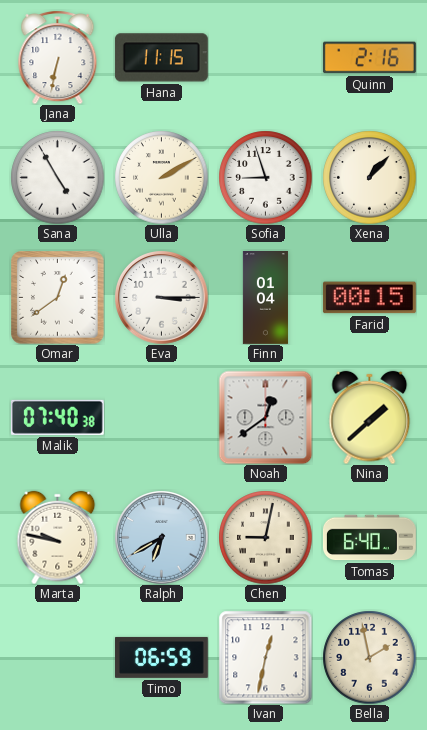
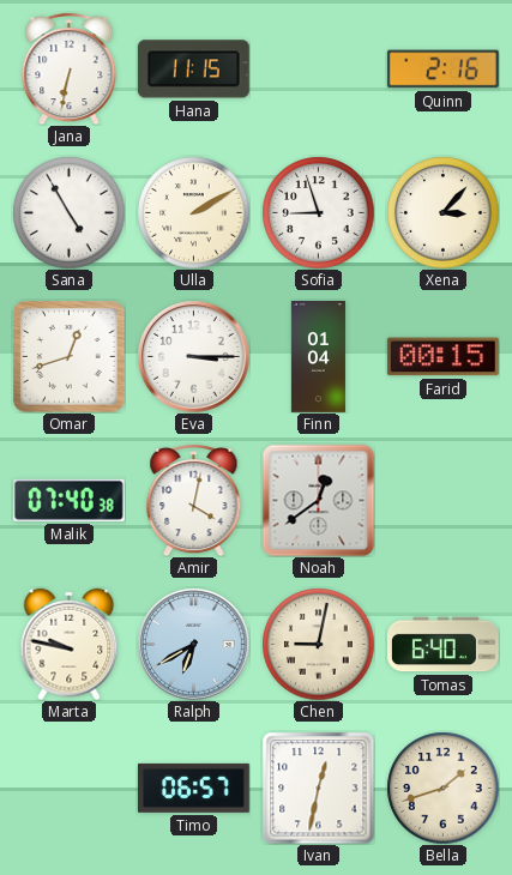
Xena: 1:07 -> 3:07 (442, 212)
Omar: 12:39 -> 12:42 (68, 356)
Amir: none -> 4:02 (194, 500)
Nina: 1:38 -> none (370, 417)
Timo: 06:59 -> 06:57 (193, 787)
Bella: 1:58 -> 1:42 (442, 787)
